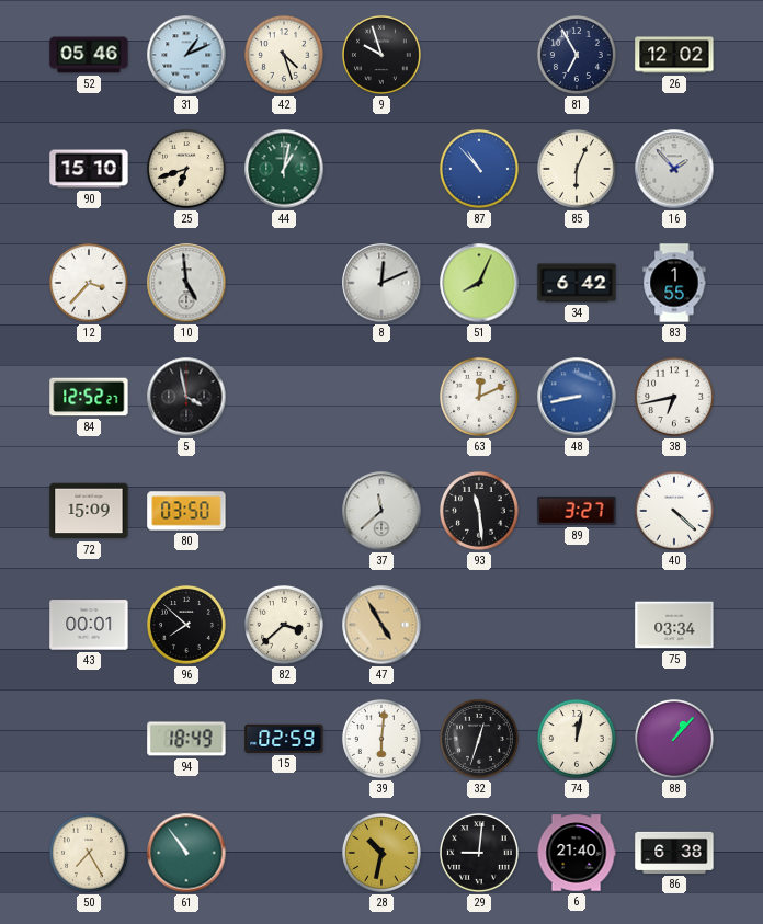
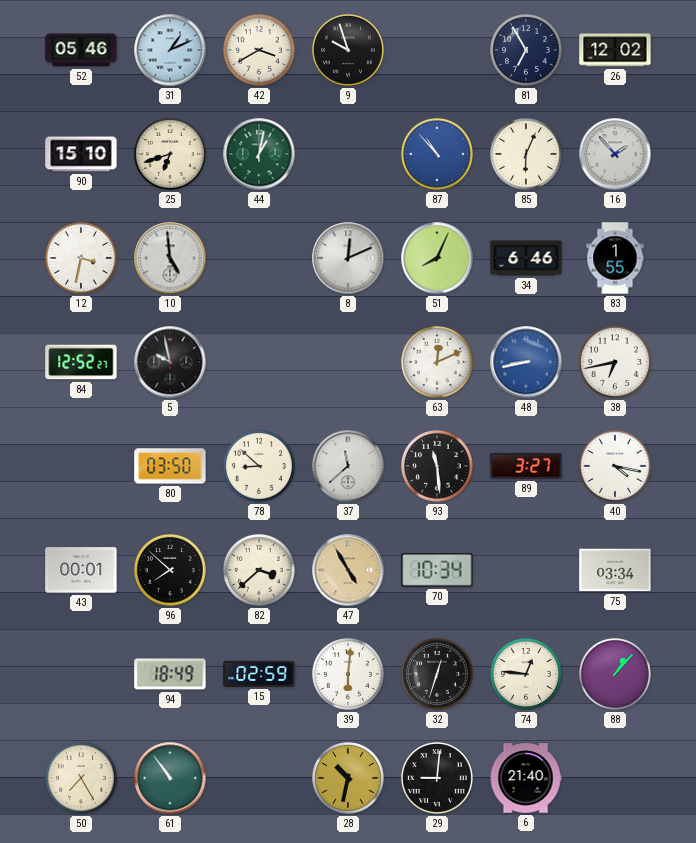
42: 4:27 -> 3:40 (259, 50)
12: 3:37 -> 3:32 (81, 258)
34: 6:42 -> 6:46 (526, 258)
5: 3:58 -> 9:58 (170, 362)
72: 15:09 -> none (89, 511)
78: none -> 8:52 (259, 466)
40: 4:22 -> 4:17 (615, 466)
70: none -> 10:34 (437, 571)
74: 12:02 -> 12:46 (526, 674)
86: 6:38 -> none (674, 853)
